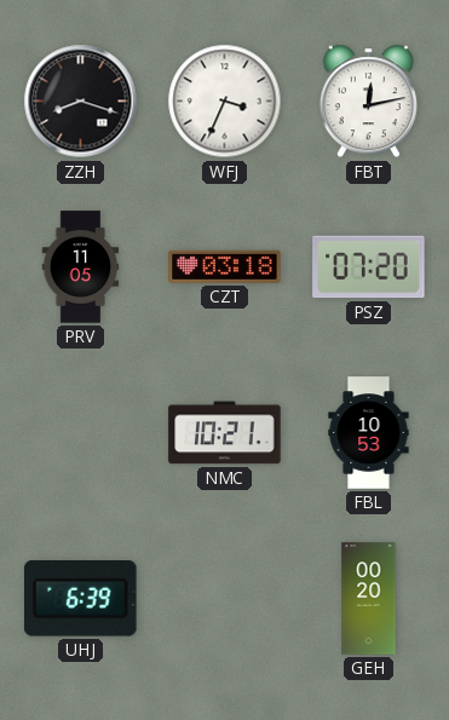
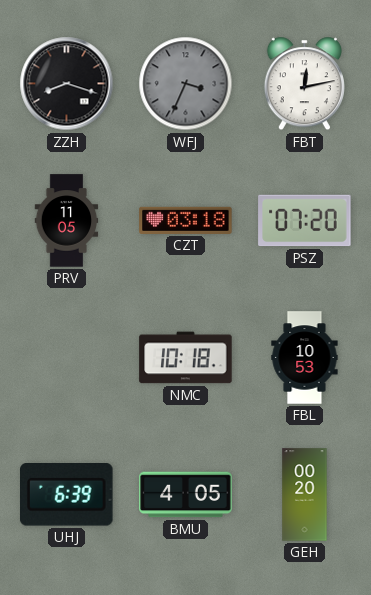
WFJ dial: white -> grey (186, 84)
NMC: 10:21 -> 10:18 (186, 358)
BMU: none -> 4:05 (186, 495)
